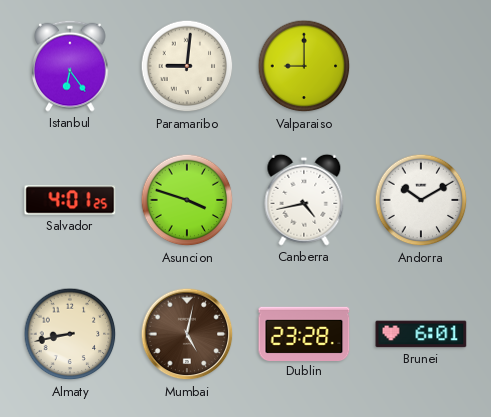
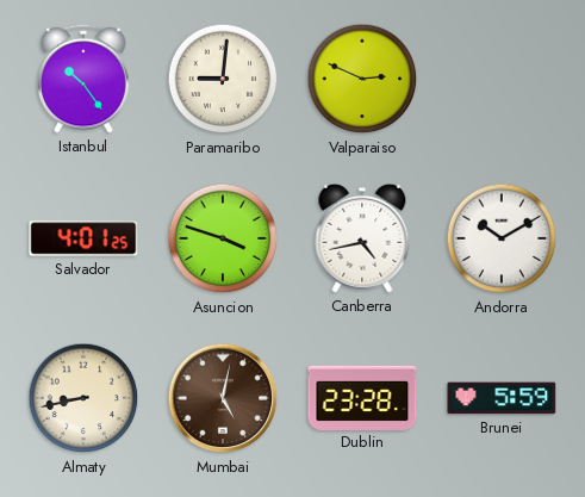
Istanbul: 6:24 -> 10:24 (83, 79)
Valparaiso: 9:00 -> 2:49 (362, 79)
Brunei: 6:01 -> 5:59 (502, 398)
